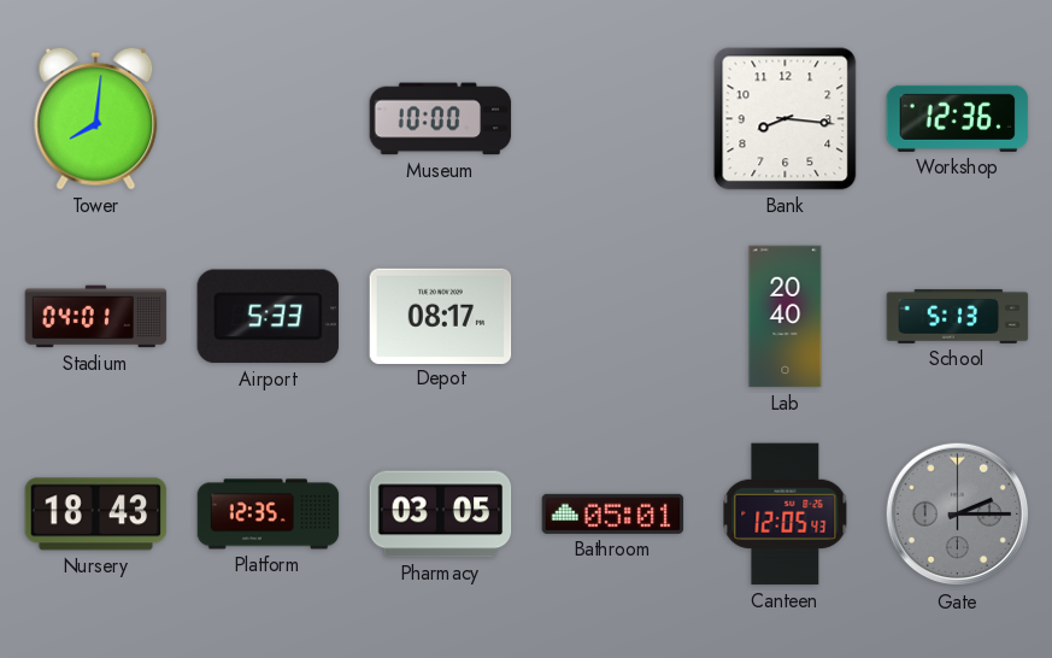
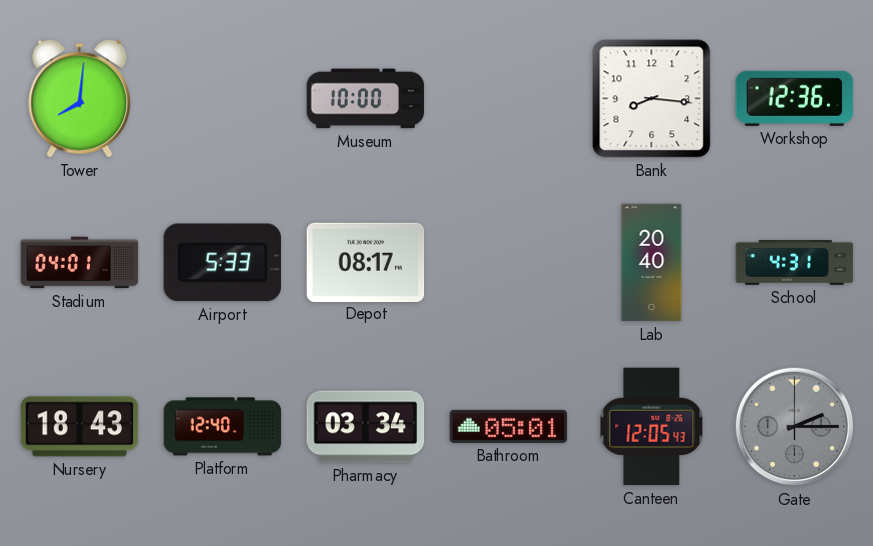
School: 5:13 -> 4:31 (795, 262)
Platform: 12:35 -> 12:40 (223, 427)
Pharmacy: 03:05 -> 03:34 (366, 427)
